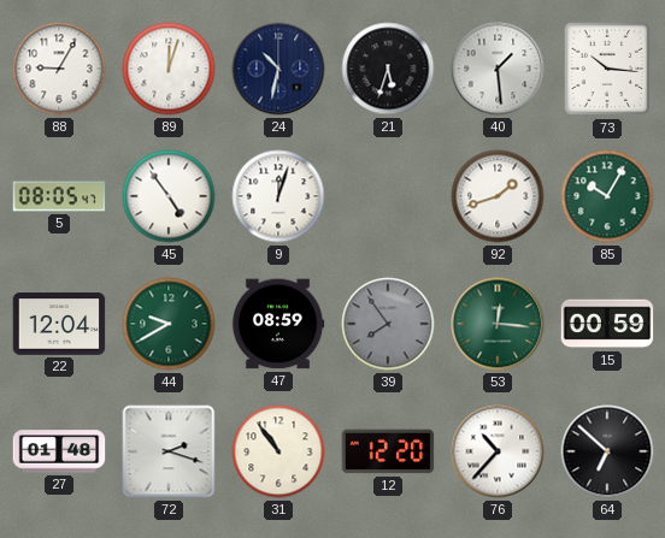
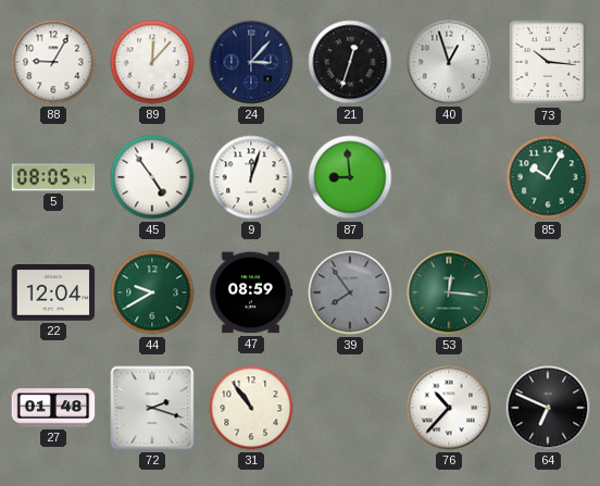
89: 12:03 -> 12:07 (152, 62)
24: 10:32 -> 3:07 (251, 62)
21: 5:33 -> 12:33 (350, 62)
40: 1:29 -> 12:57 (449, 62)
87: none -> 8:59 (350, 177)
92: 1:42 -> none (498, 196)
15: 00:59 -> none (607, 324)
12: 12:20 -> none (388, 451)
64: 6:52 -> 6:49 (548, 408)
